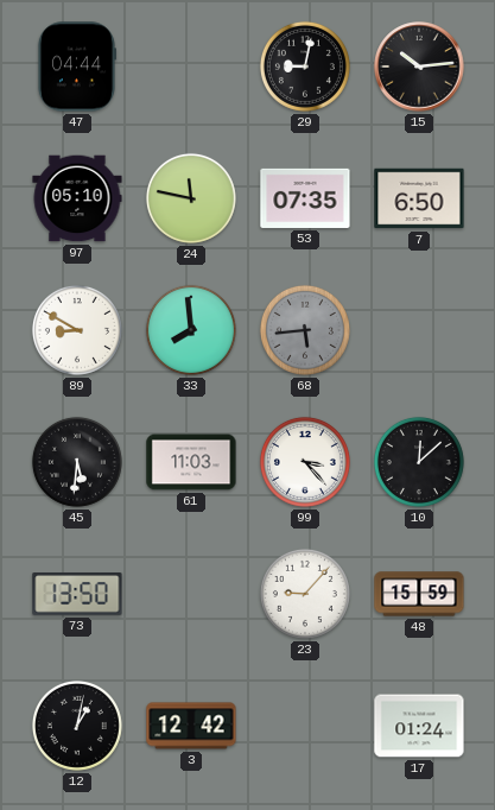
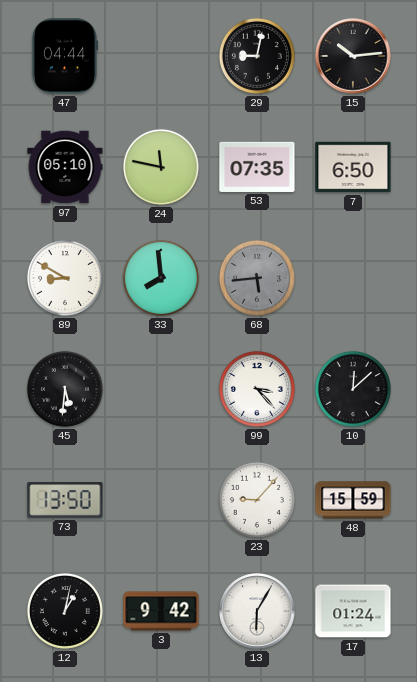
61: 11:03 -> none (191, 462)
3: 12:42 -> 9:42 (161, 611)
13: none -> 6:05 (257, 611)
